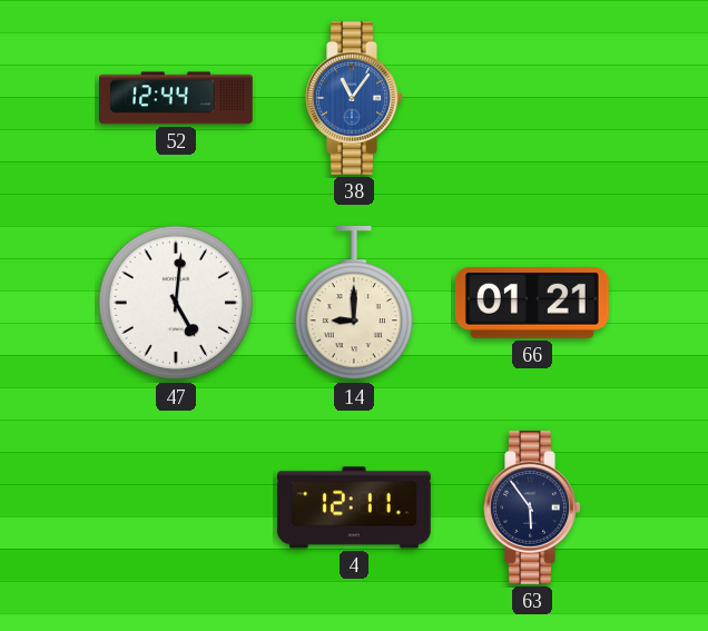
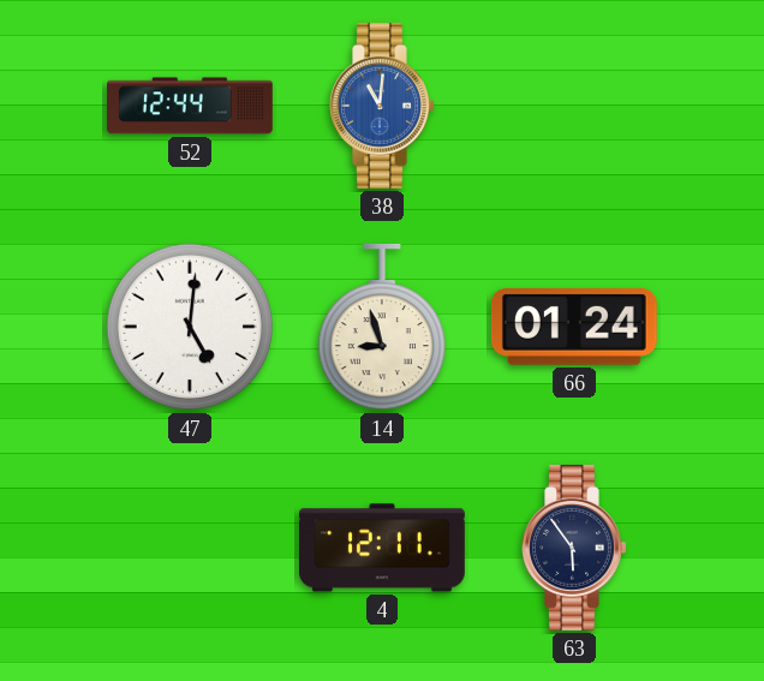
38: 11:06 -> 11:01 (382, 106)
14: 9:00 -> 8:57 (381, 327)
66: 01:21 -> 01:24 (574, 328)
